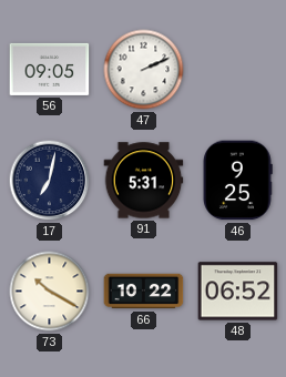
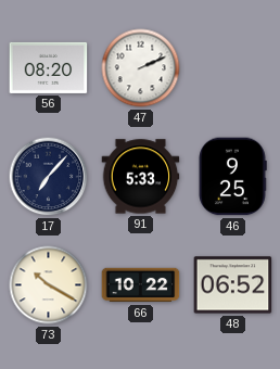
56: 09:05 -> 08:20 (49, 67)
17: 7:02 -> 7:07 (49, 177)
91: 5:31 -> 5:33 (141, 177)
